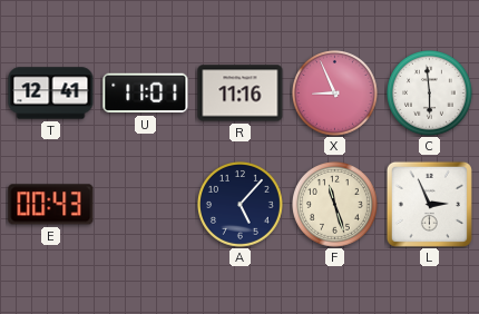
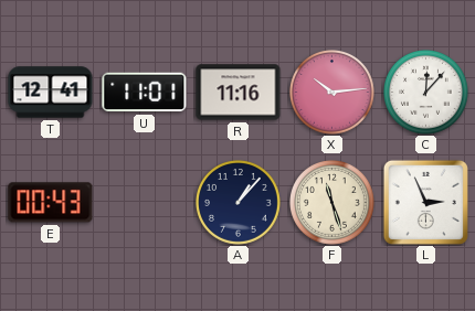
X: 8:56 -> 10:14 (332, 93)
C: 5:59 -> 12:07 (426, 93)
A: 5:07 -> 1:07 (239, 203)
